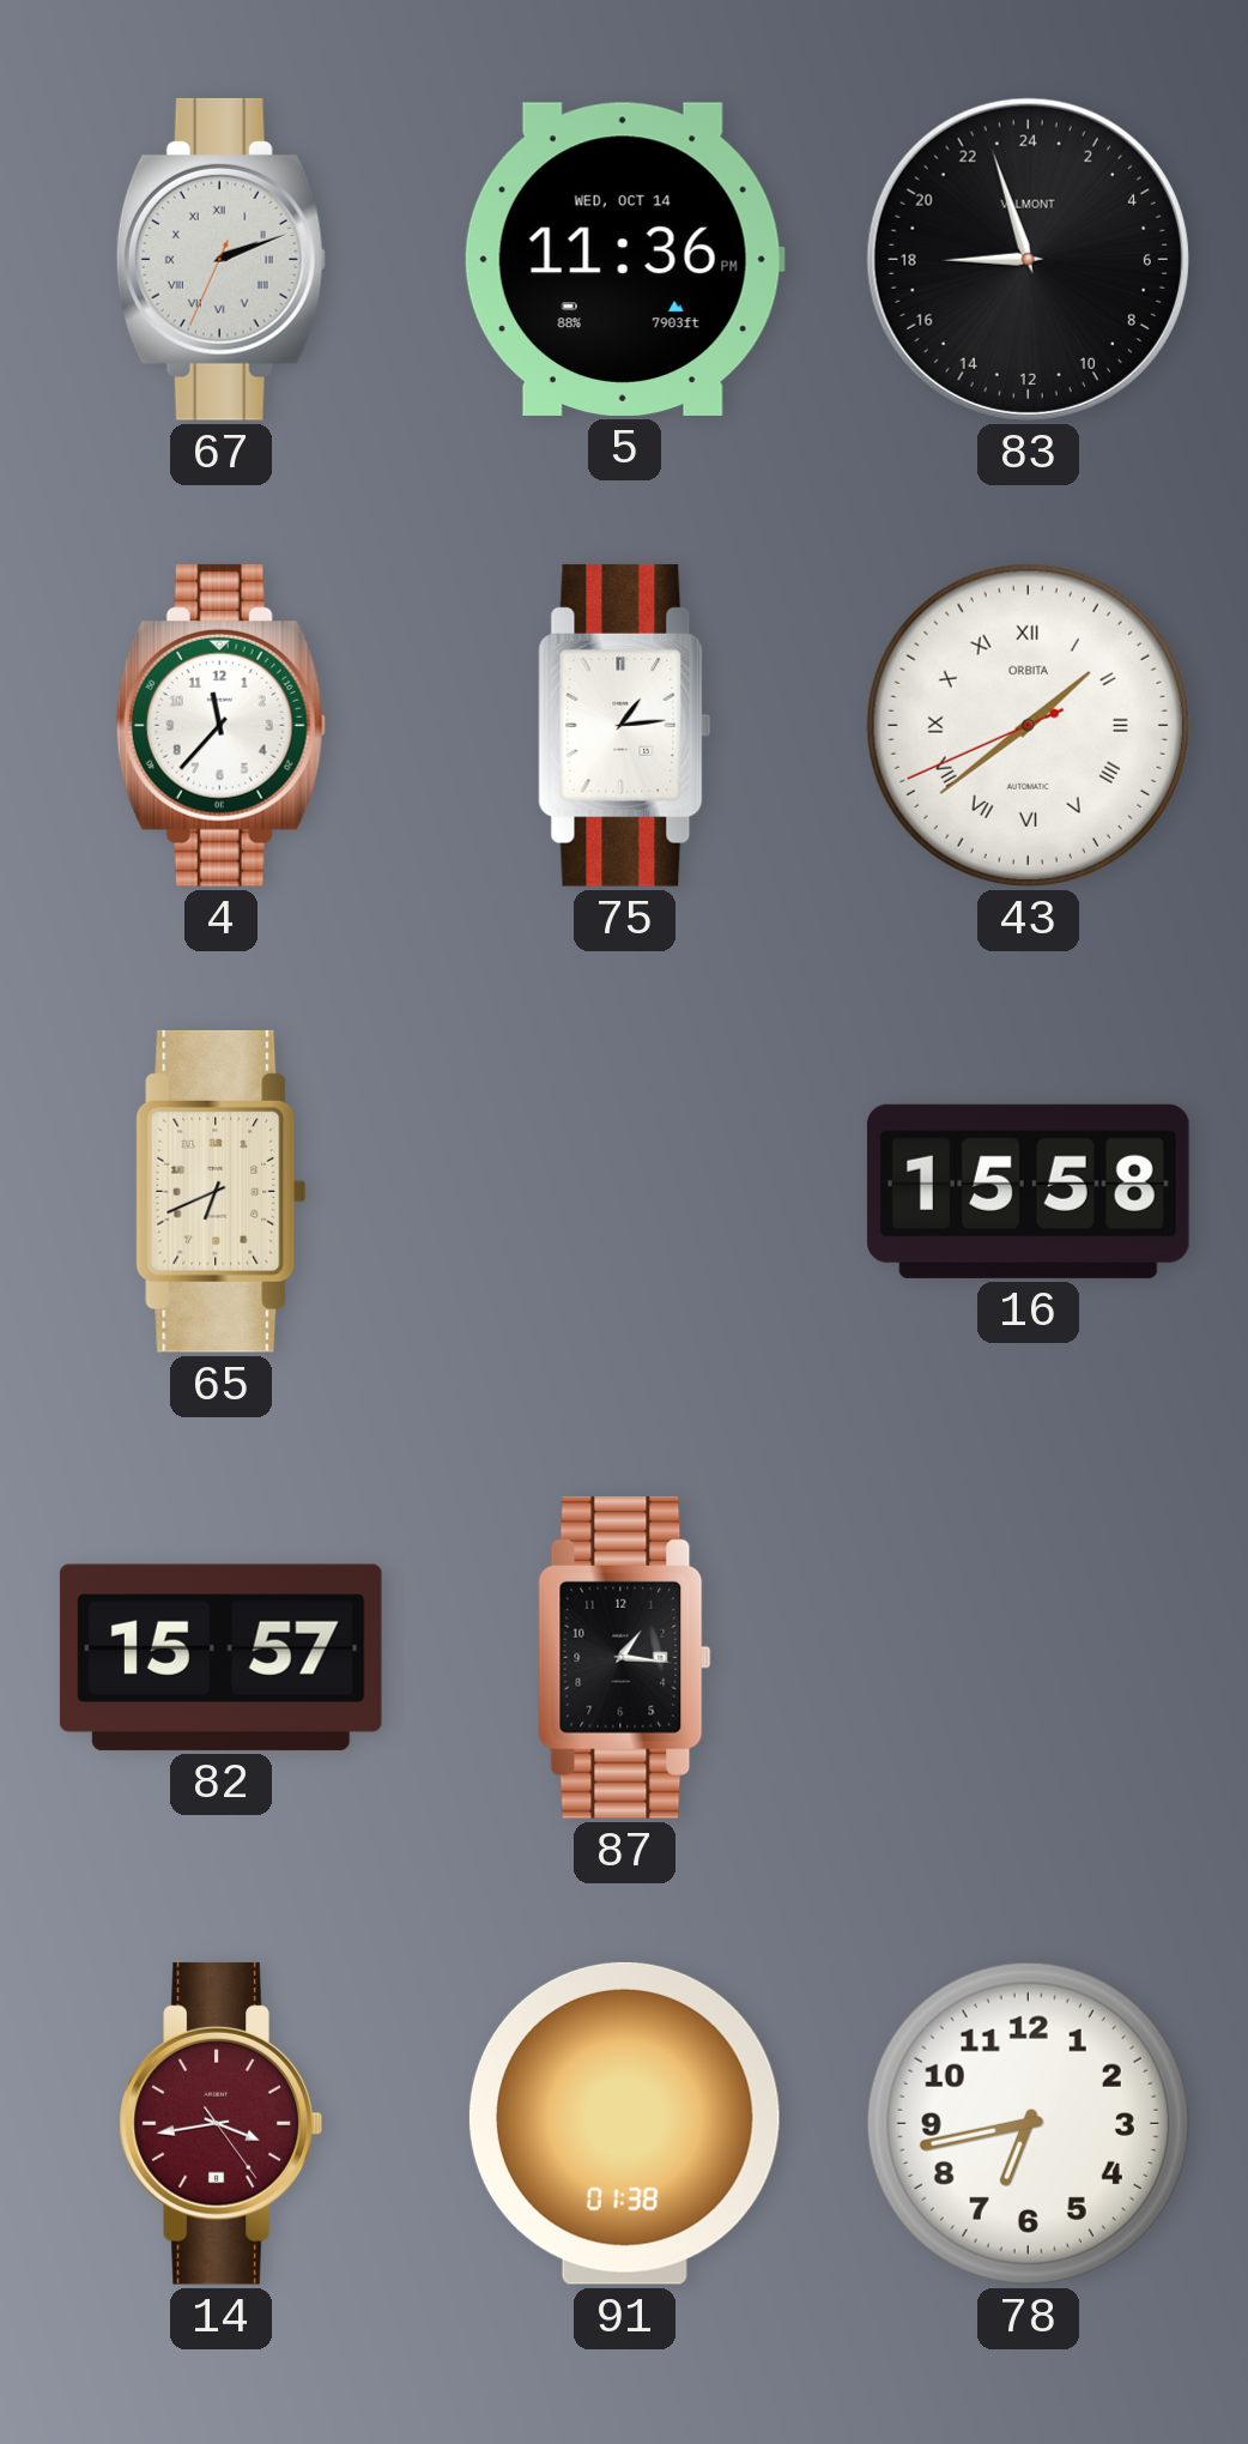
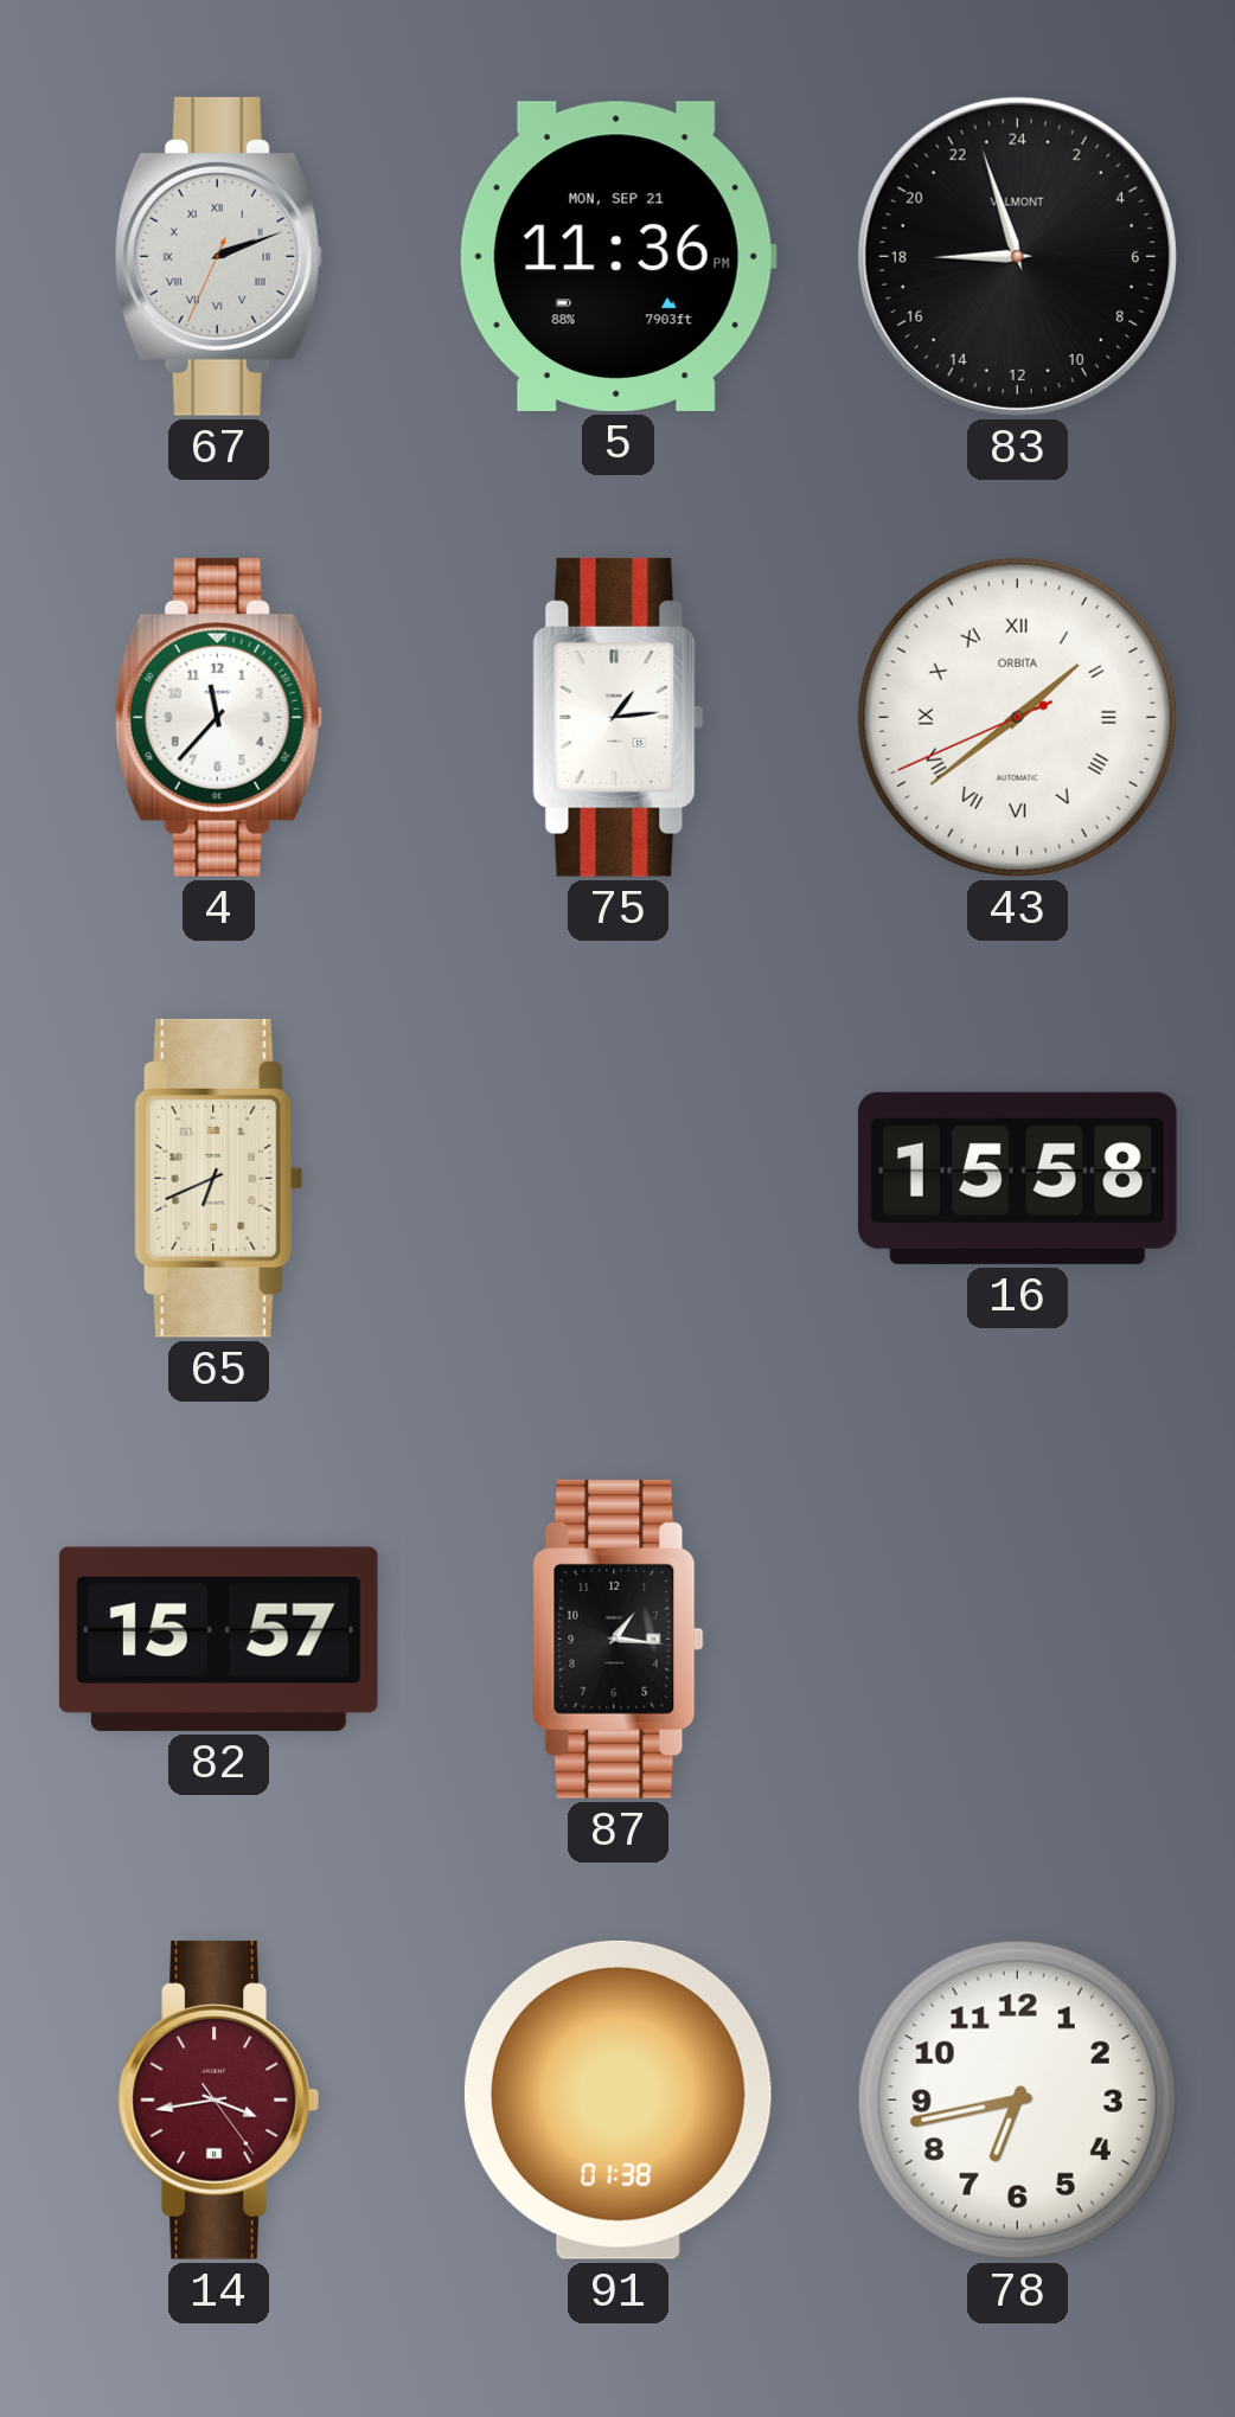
5 date: WED, OCT 14 -> MON, SEP 21 (617, 256)
